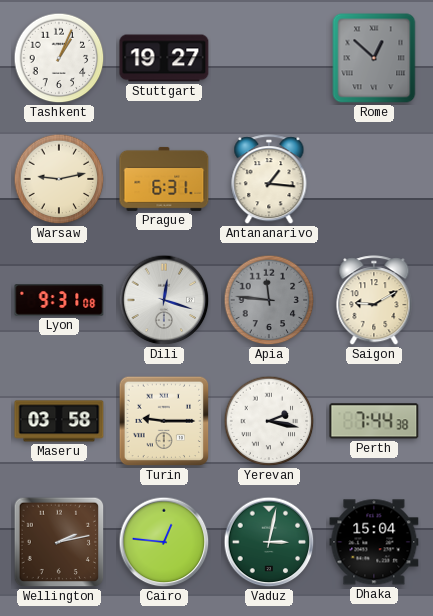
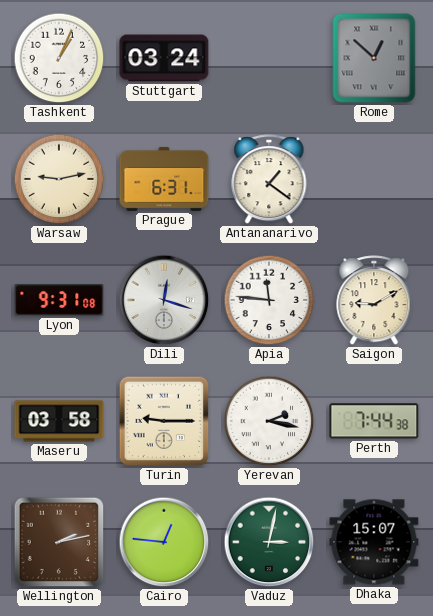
Stuttgart: 19:27 -> 03:24 (164, 58)
Antananarivo: 1:16 -> 1:21 (269, 180)
Apia dial: grey -> white (269, 300)
Dhaka: 15:04 -> 15:07 (374, 542)
